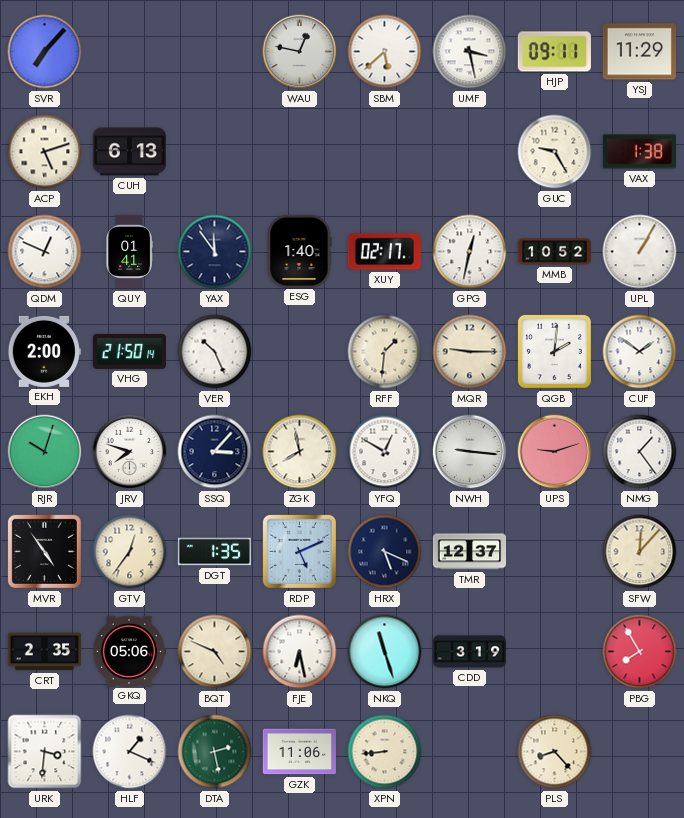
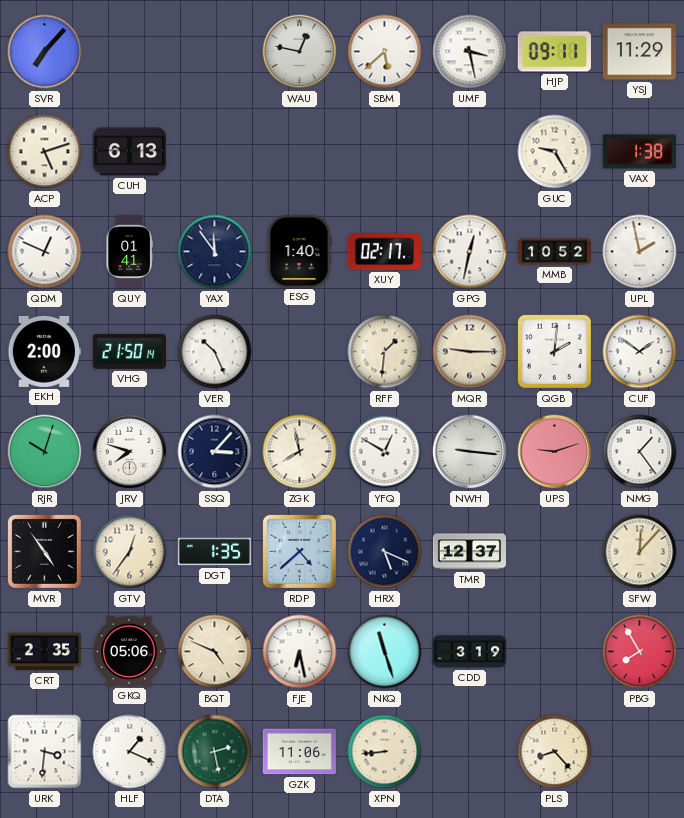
UPL: 1:05 -> 1:58 (640, 252)
RDP: 5:11 -> 4:38 (299, 551)
